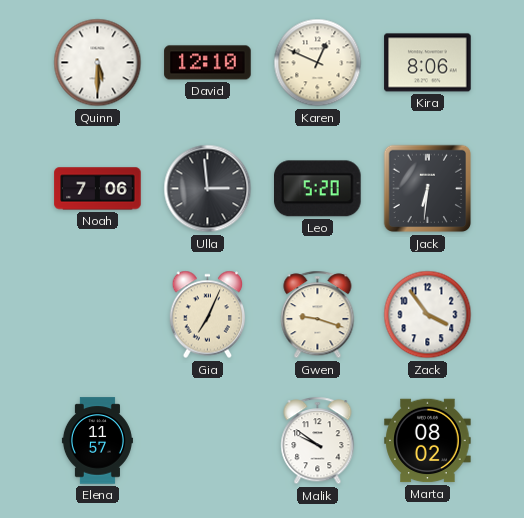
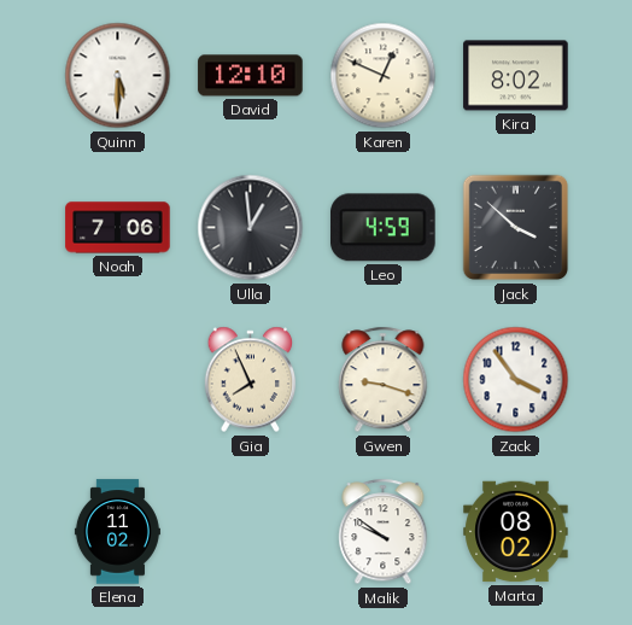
Kira: 8:06 -> 8:02 (516, 76)
Ulla: 2:59 -> 12:59 (251, 228)
Leo: 5:20 -> 4:59 (384, 228)
Jack: 6:31 -> 3:52 (516, 228)
Gia: 7:04 -> 7:56 (251, 380)
Elena: 11:57 -> 11:02 (117, 532)
